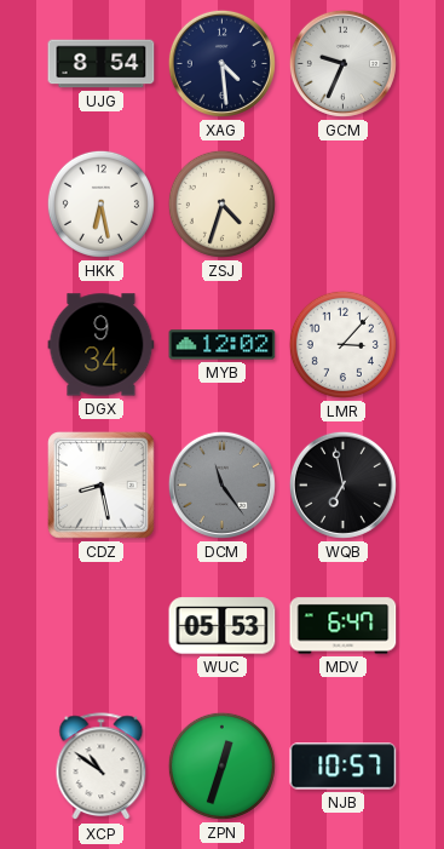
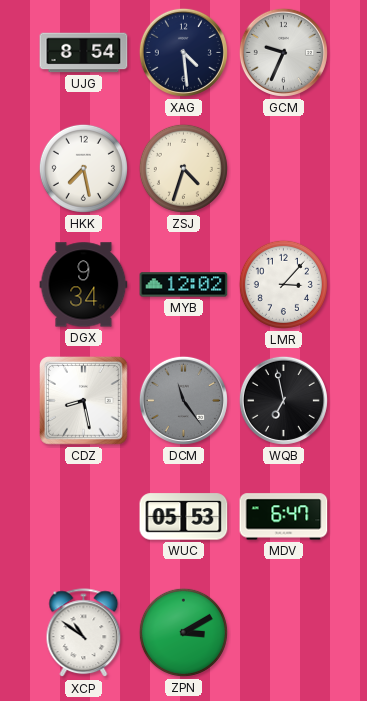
HKK: 6:28 -> 7:28 (83, 168)
ZPN: 12:33 -> 3:10 (183, 632)
NJB: 10:57 -> none (344, 767)
